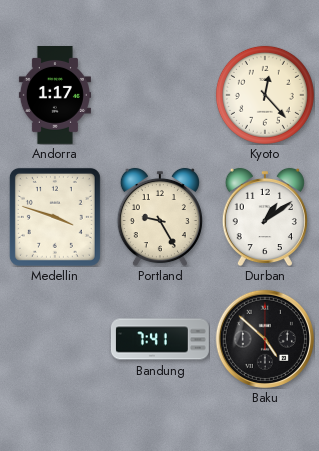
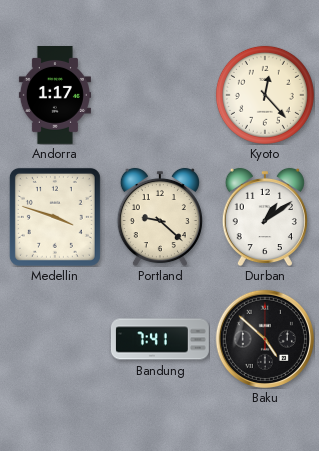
Portland: 9:25 -> 9:22 (160, 217)
